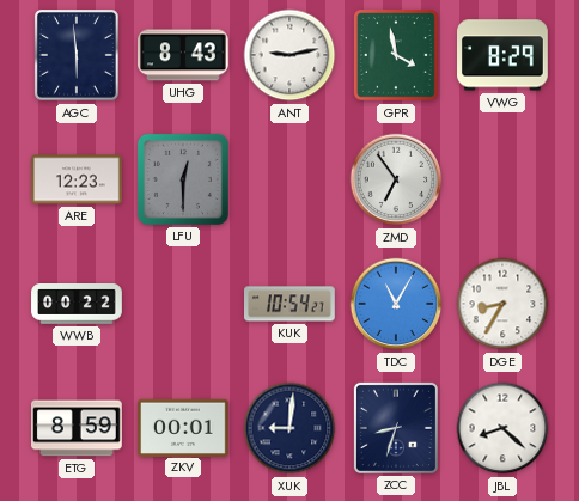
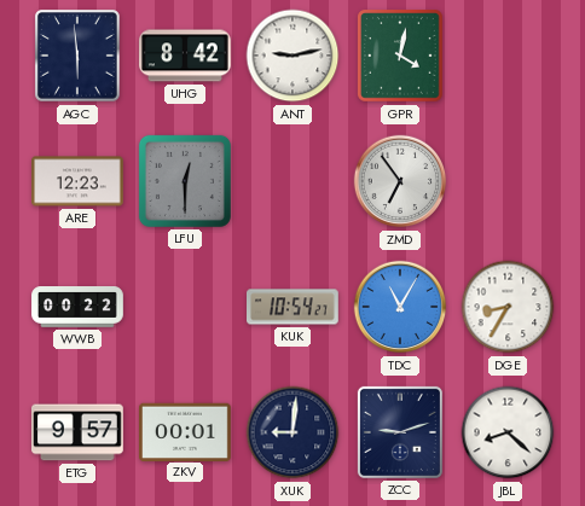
UHG: 8:43 -> 8:42 (186, 56)
GPR: 3:58 -> 4:02 (401, 57)
VWG: 8:29 -> none (504, 55)
ETG: 8:59 -> 9:57 (79, 432)
ZCC: 8:33 -> 9:12 (400, 432)
